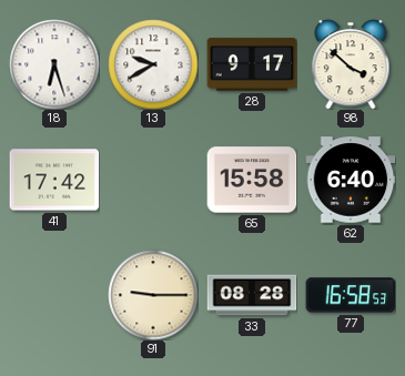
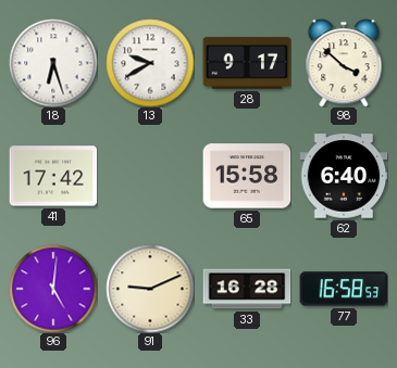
96: none -> 5:01 (53, 289)
91: 9:15 -> 9:11 (150, 289)
33: 08:28 -> 16:28 (247, 289)
